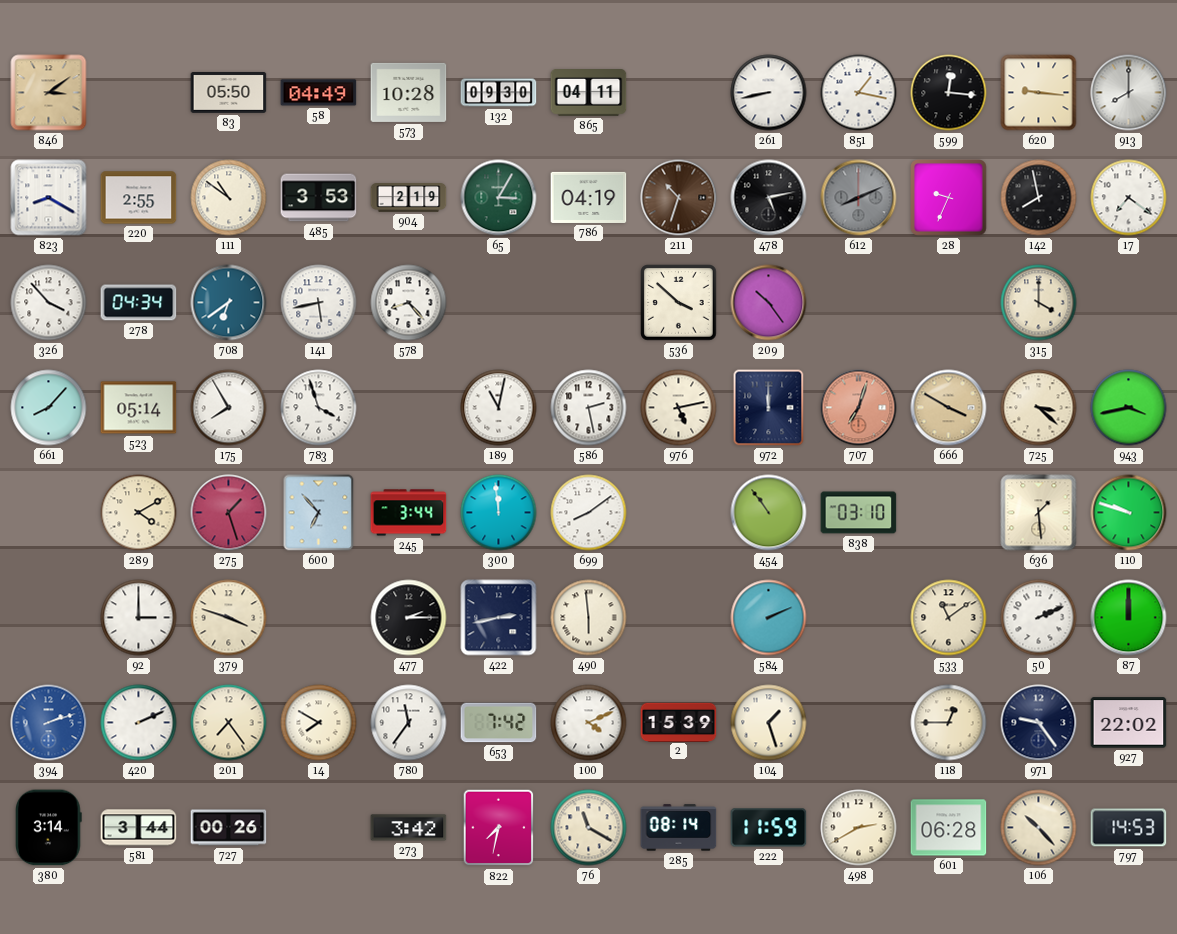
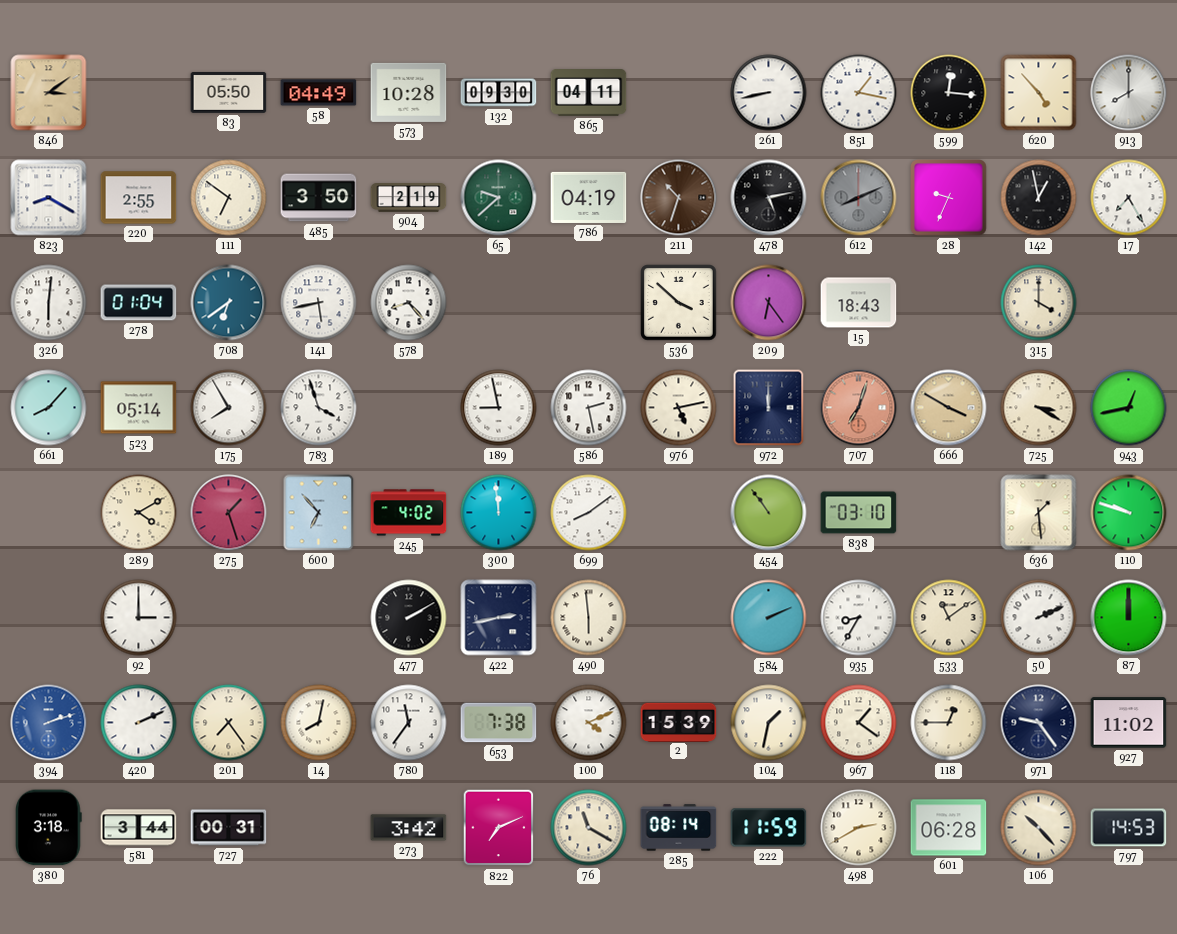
620: 9:16 -> 4:53 (1039, 93)
111: 10:51 -> 6:51 (229, 198)
485: 3:53 -> 3:50 (319, 198)
65: 3:05 -> 9:38 (499, 198)
142: 7:58 -> 12:58 (1039, 198)
17: 7:21 -> 7:25 (1129, 198)
326: 3:53 -> 6:01 (49, 303)
278: 04:34 -> 01:04 (139, 303)
209: 10:24 -> 6:24 (769, 303)
15: none -> 18:43 (859, 303)
189: 11:02 -> 8:58 (499, 408)
725: 3:22 -> 3:20 (1039, 408)
943: 3:43 -> 12:43 (1129, 408)
245: 3:44 -> 4:02 (409, 513)
379: 3:48 -> none (229, 618)
477: 2:15 -> 2:10 (409, 618)
935: none -> 8:35 (859, 618)
14: 7:50 -> 8:02 (319, 723)
653: 7:42 -> 7:38 (499, 723)
104: 1:27 -> 1:32 (769, 723)
967: none -> 1:21 (859, 723)
927: 22:02 -> 11:02 (1129, 723)
380: 3:14 -> 3:18 (49, 828)
727: 00:26 -> 00:31 (229, 828)
822: 7:32 -> 7:11 (499, 828)
